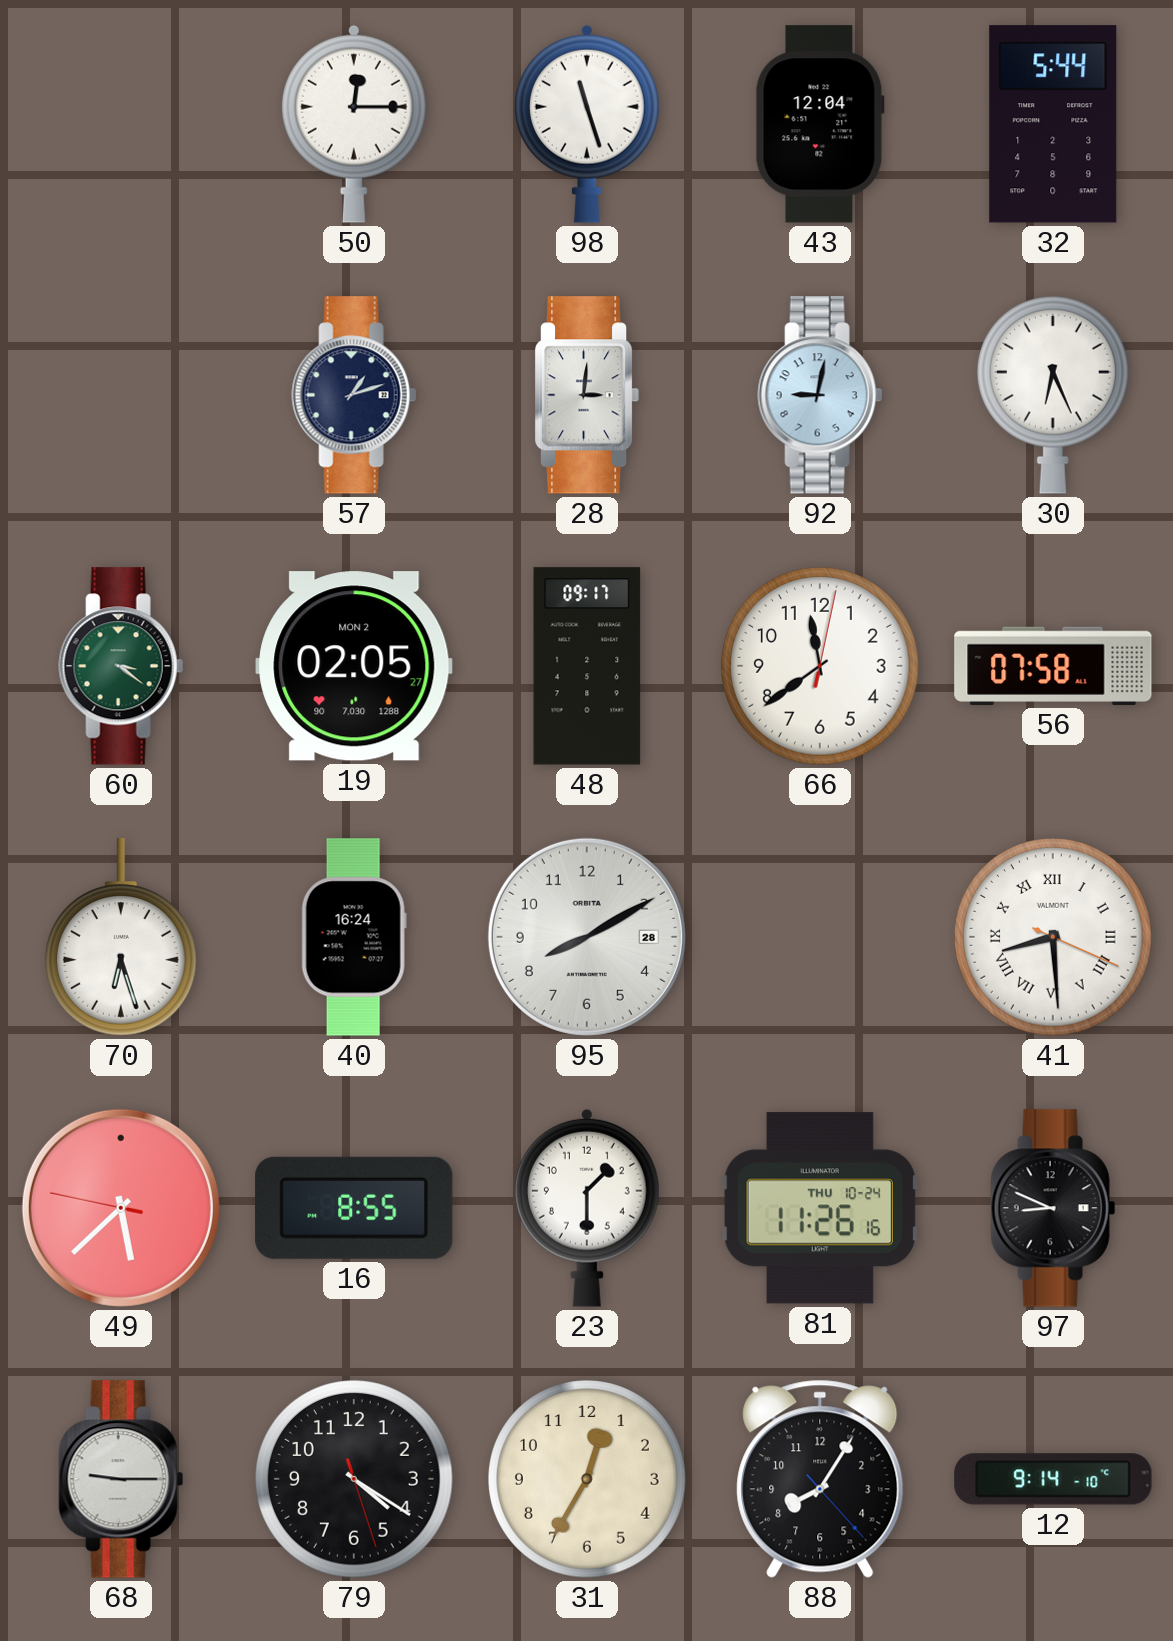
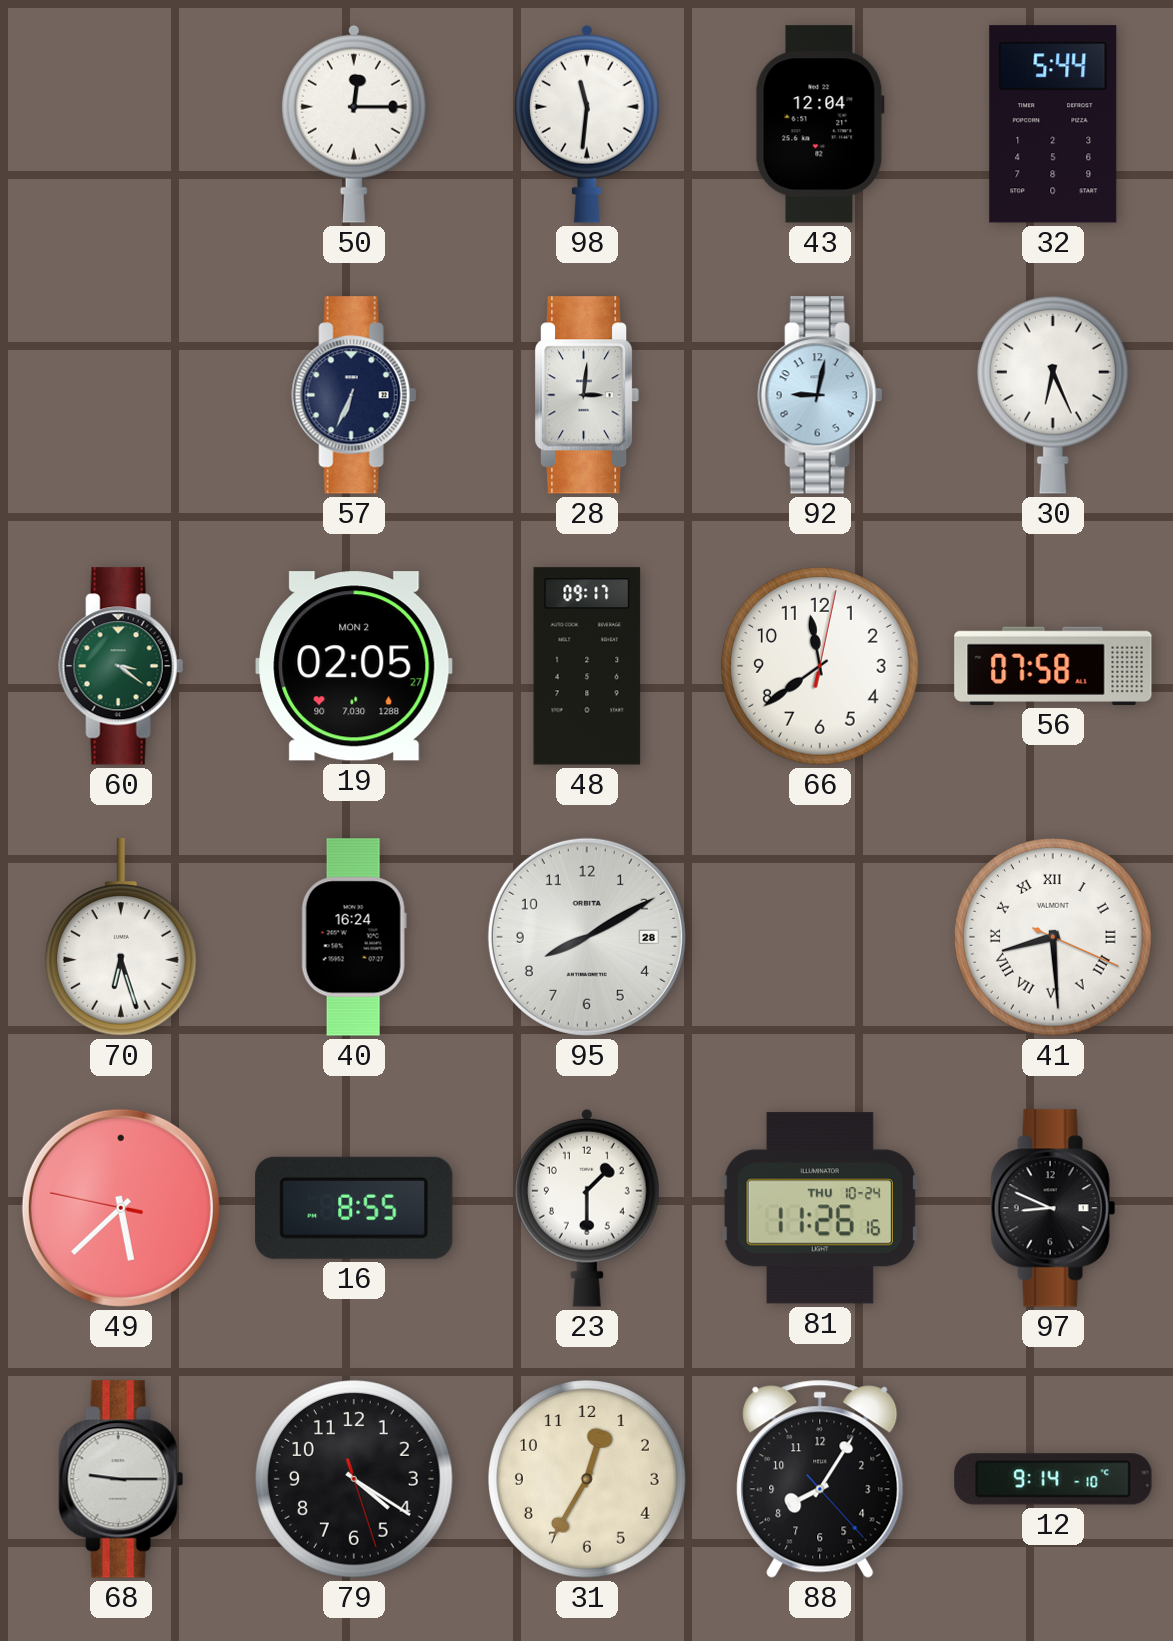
98: 11:27 -> 11:31 (587, 124)
57: 1:12 -> 6:34 (354, 395)
